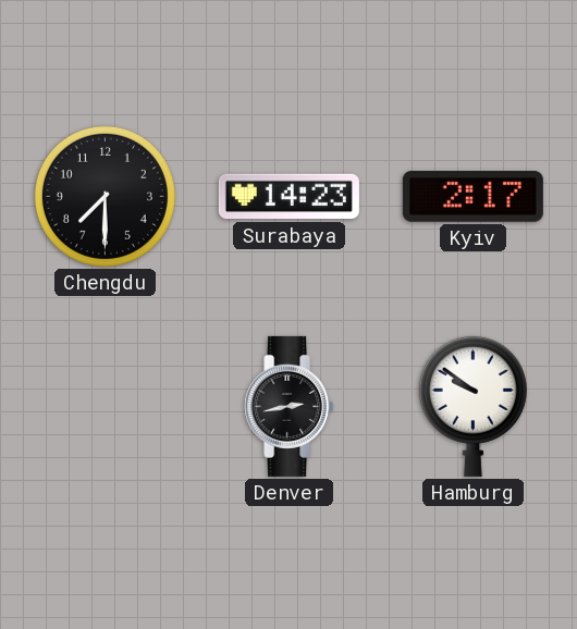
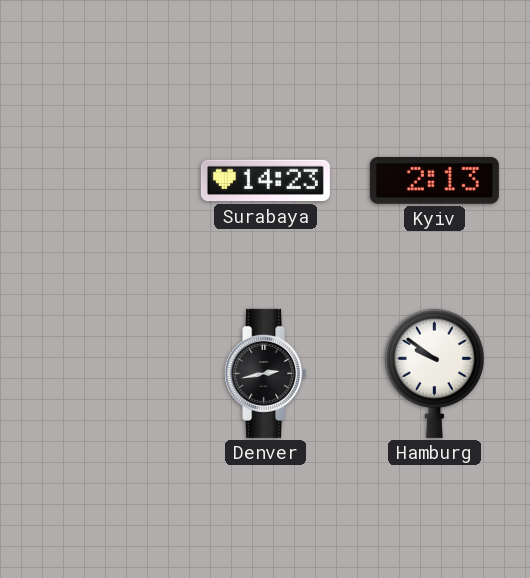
Chengdu: 7:30 -> none (105, 196)
Kyiv: 2:17 -> 2:13 (434, 180)
